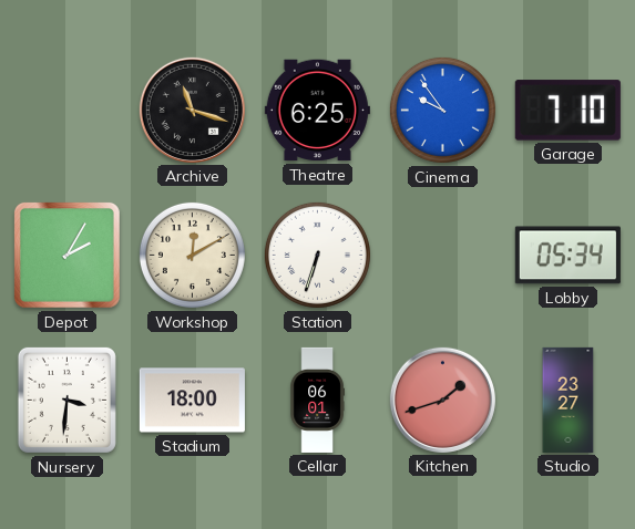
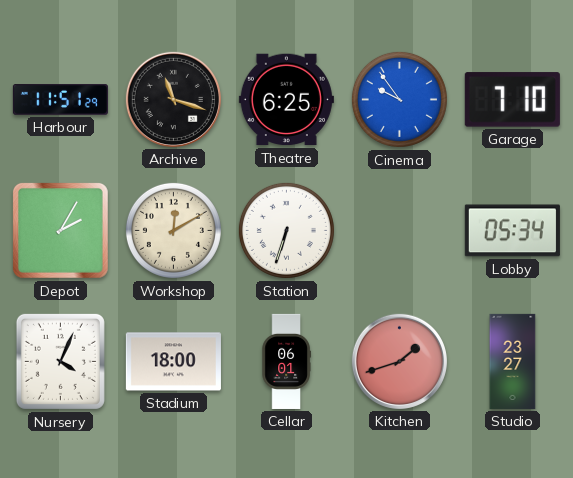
Harbour: none -> 11:51 (60, 100)
Nursery: 3:31 -> 4:04 (60, 361)
